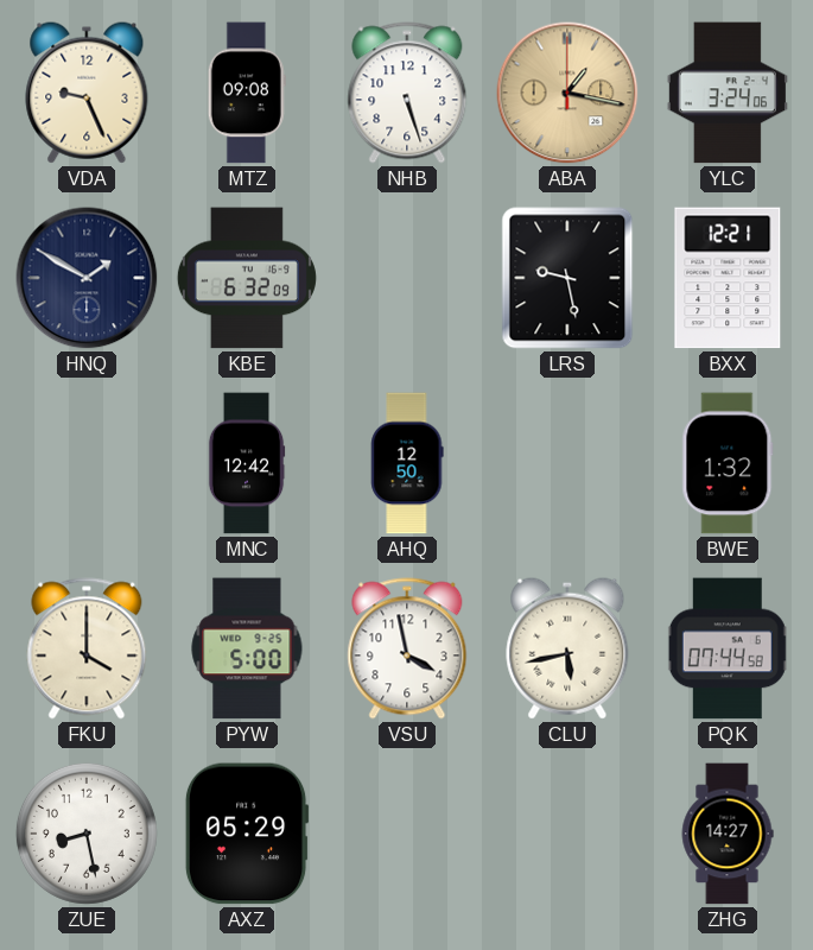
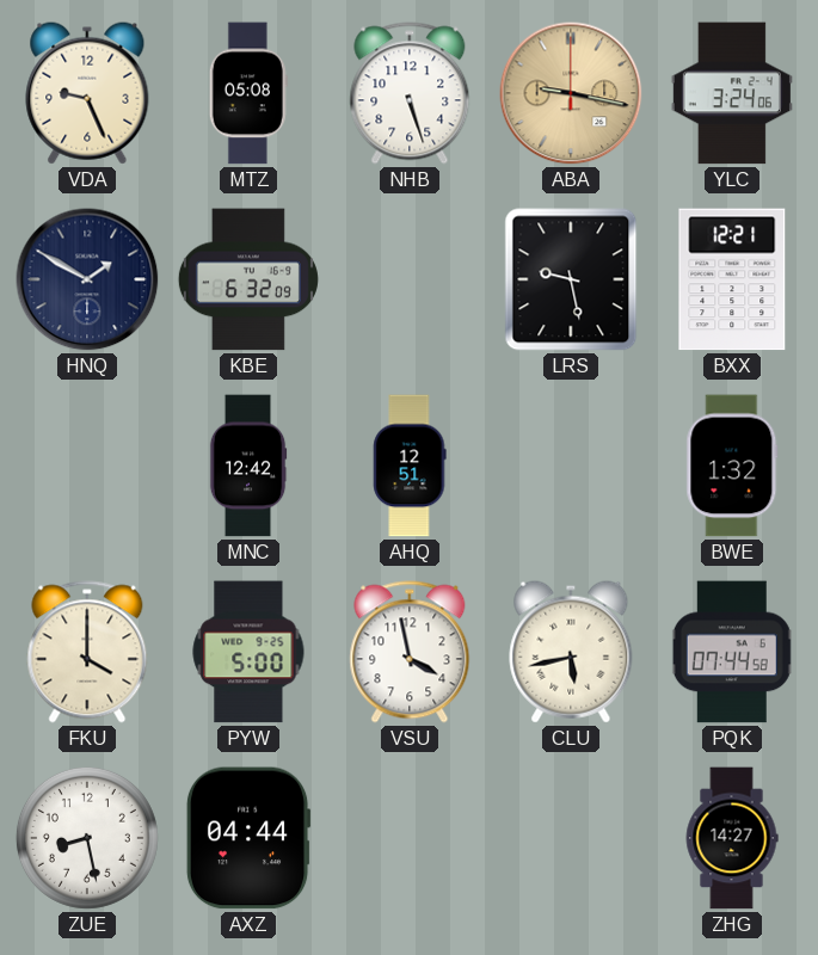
MTZ: 09:08 -> 05:08 (248, 93)
ABA: 1:17 -> 9:17 (571, 93)
AHQ: 12:50 -> 12:51 (410, 466)
AXZ: 05:29 -> 04:44 (248, 838)
